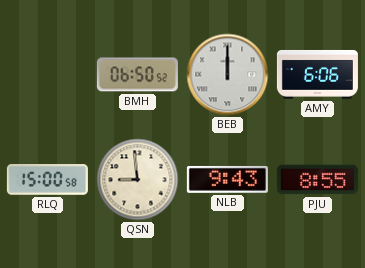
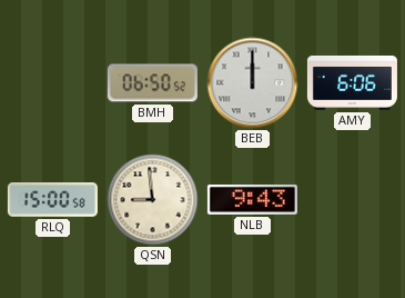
PJU: 8:55 -> none (317, 180)
